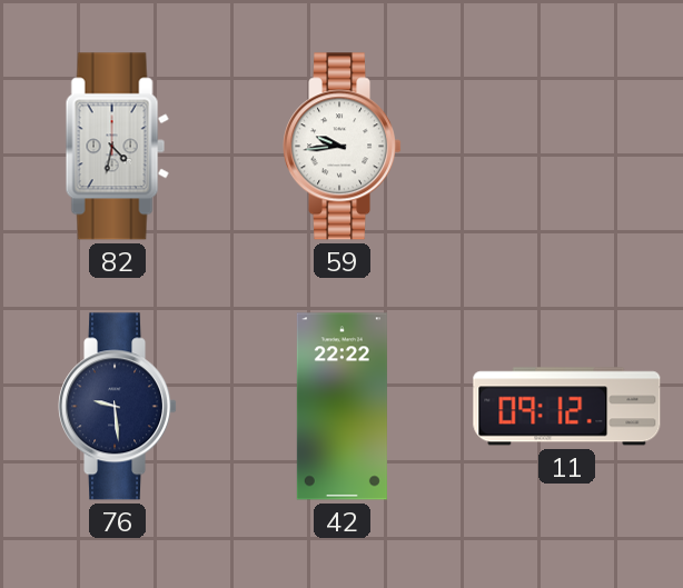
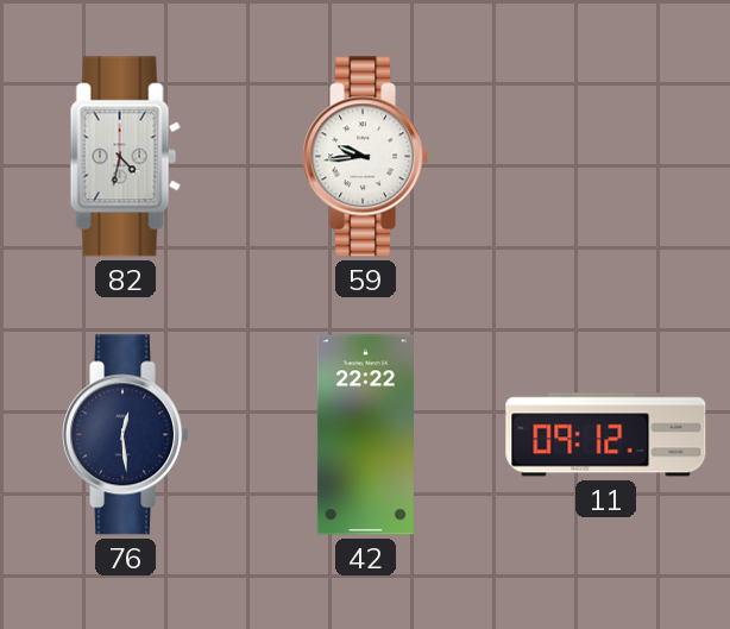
76: 9:29 -> 12:29 (126, 435)
